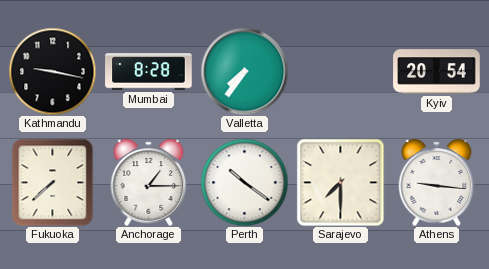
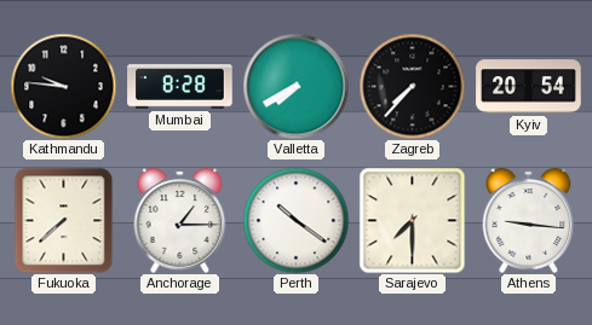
Kathmandu: 9:17 -> 9:46 (63, 86)
Valletta: 7:36 -> 7:40 (295, 86)
Zagreb: none -> 7:37 (412, 86)
